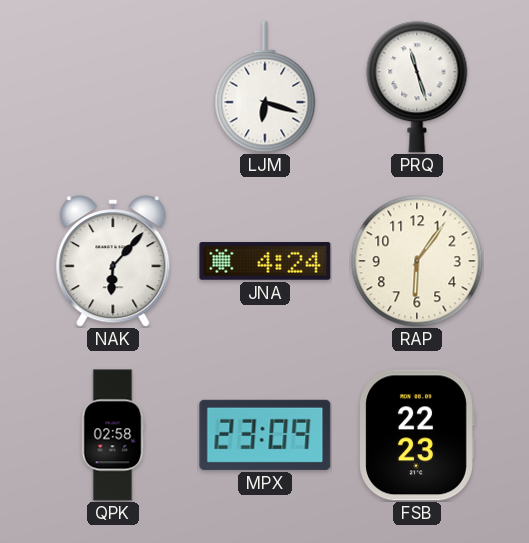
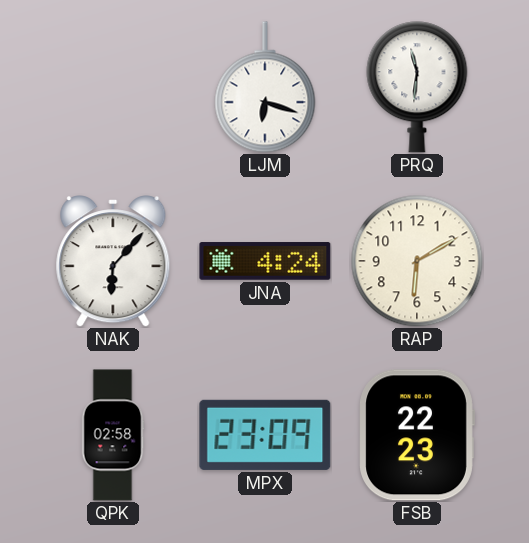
PRQ: 11:27 -> 11:31 (417, 87)
RAP: 6:06 -> 6:10 (417, 261)
